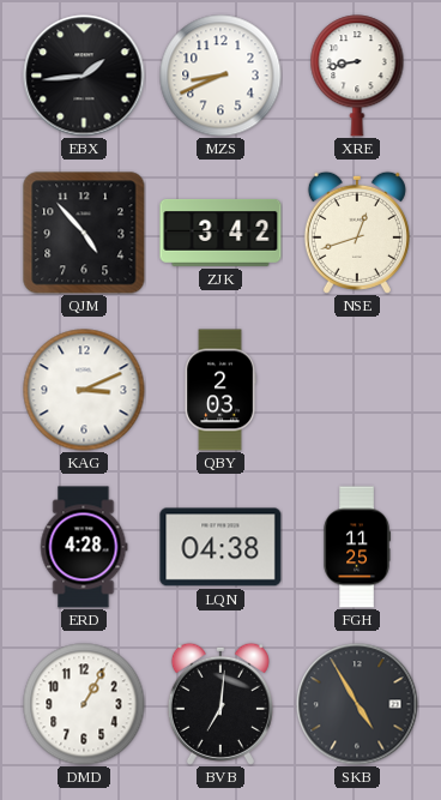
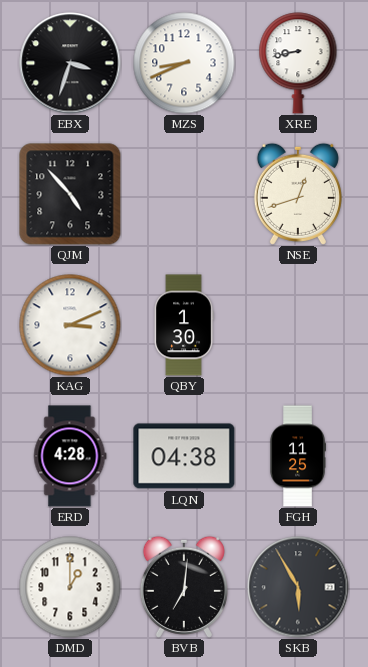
EBX: 1:44 -> 3:33 (70, 63)
ZJK: 3:42 -> none (220, 233)
QBY: 2:03 -> 1:30 (184, 325)
DMD: 1:05 -> 1:00 (70, 587)
SKB: 4:55 -> 5:55 (298, 587)
